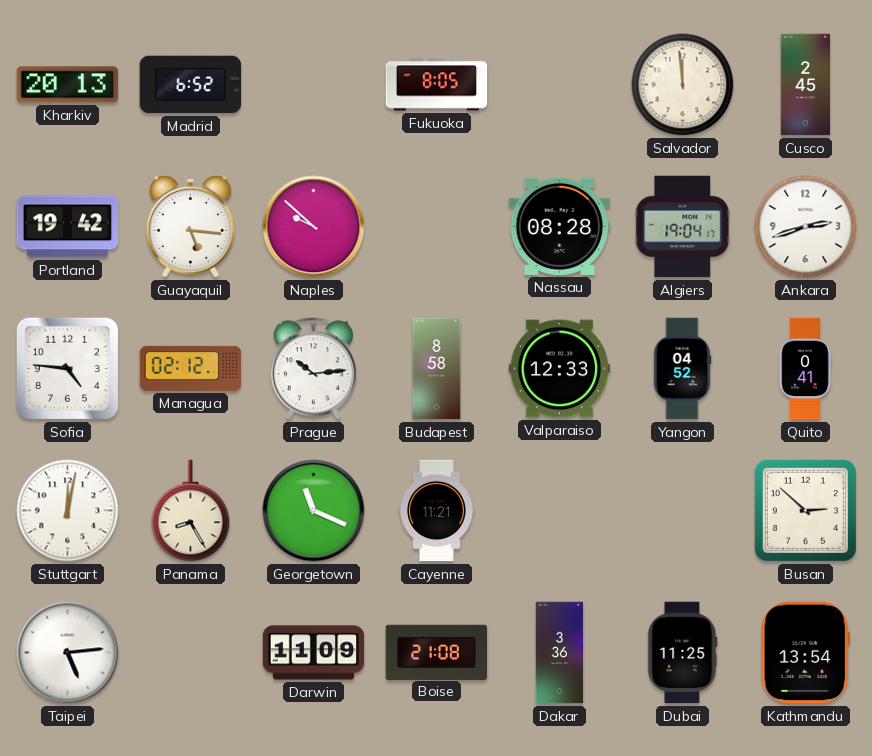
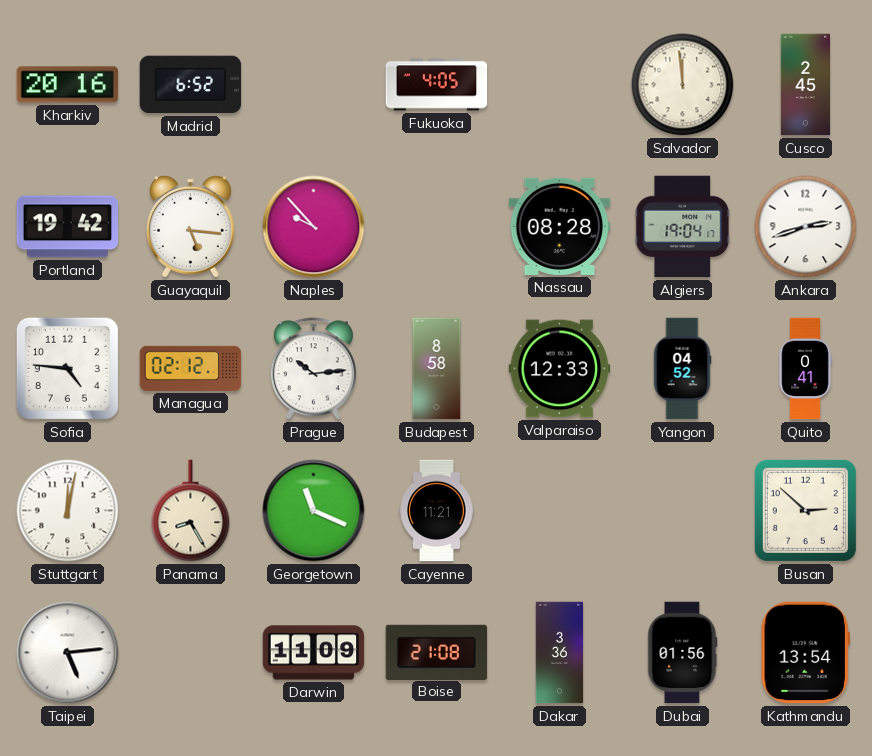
Kharkiv: 20:13 -> 20:16 (68, 85)
Fukuoka: 8:05 -> 4:05 (437, 85)
Naples: 9:52 -> 9:53 (314, 227)
Dubai: 11:25 -> 01:56 (682, 653)
